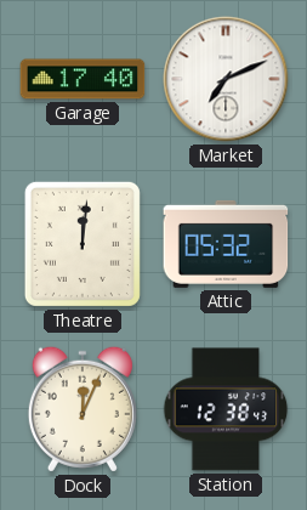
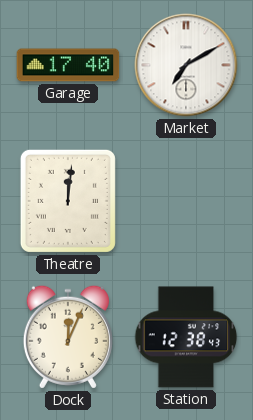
Market: 7:11 -> 7:10 (186, 65)
Attic: 05:32 -> none (226, 244)
